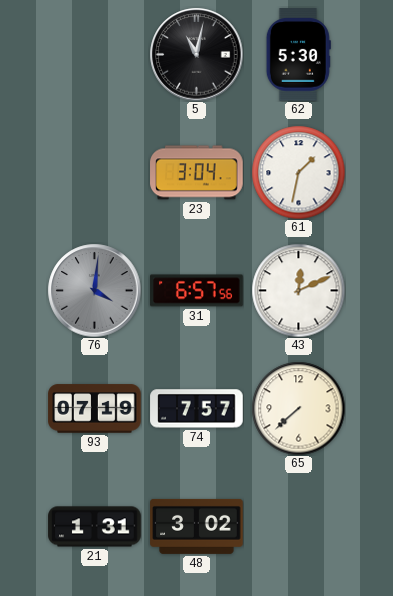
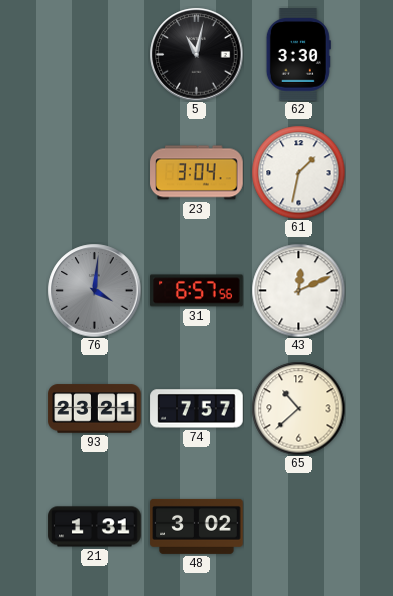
62: 5:30 -> 3:30 (298, 55)
93: 07:19 -> 23:21 (95, 409)
65: 7:38 -> 10:38 (298, 408)
